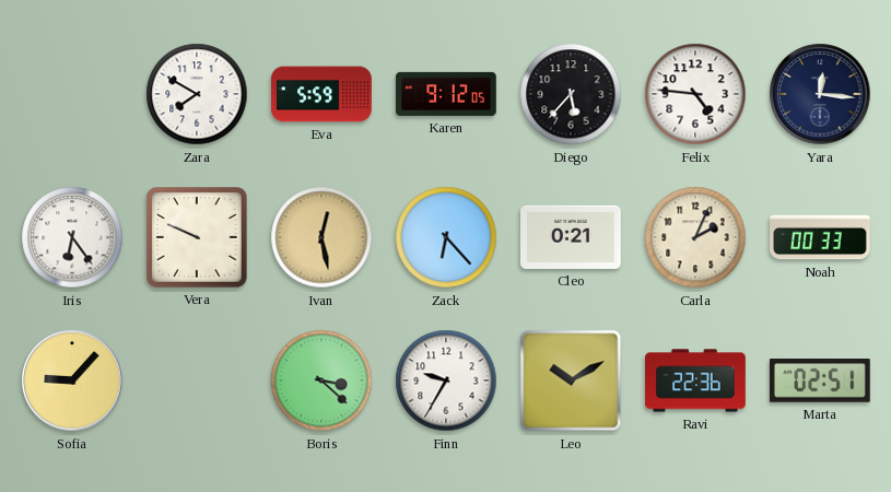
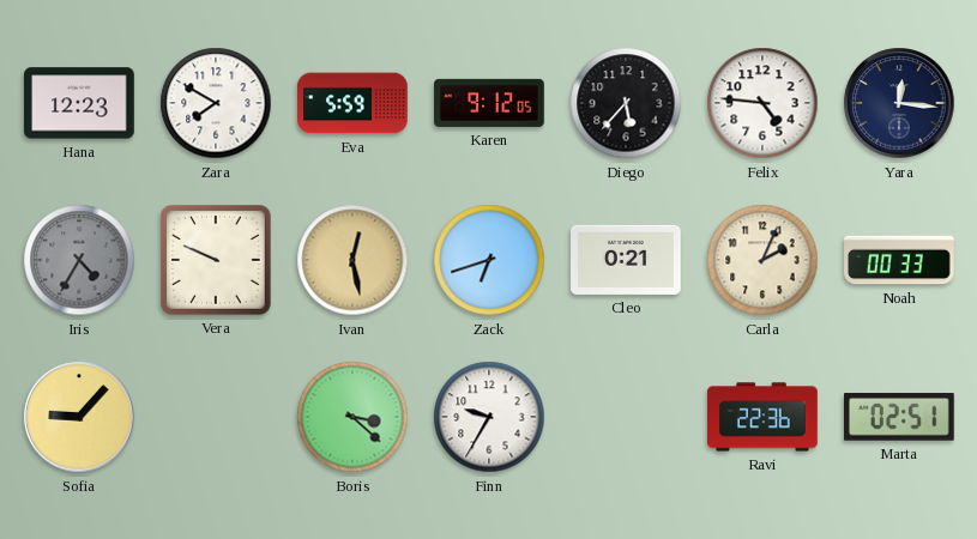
Hana: none -> 12:23 (80, 103)
Iris: 6:24 -> 4:35 (79, 260)
Iris dial: white -> grey (79, 260)
Zack: 6:23 -> 6:42 (489, 260)
Leo: 10:10 -> none (571, 380)
